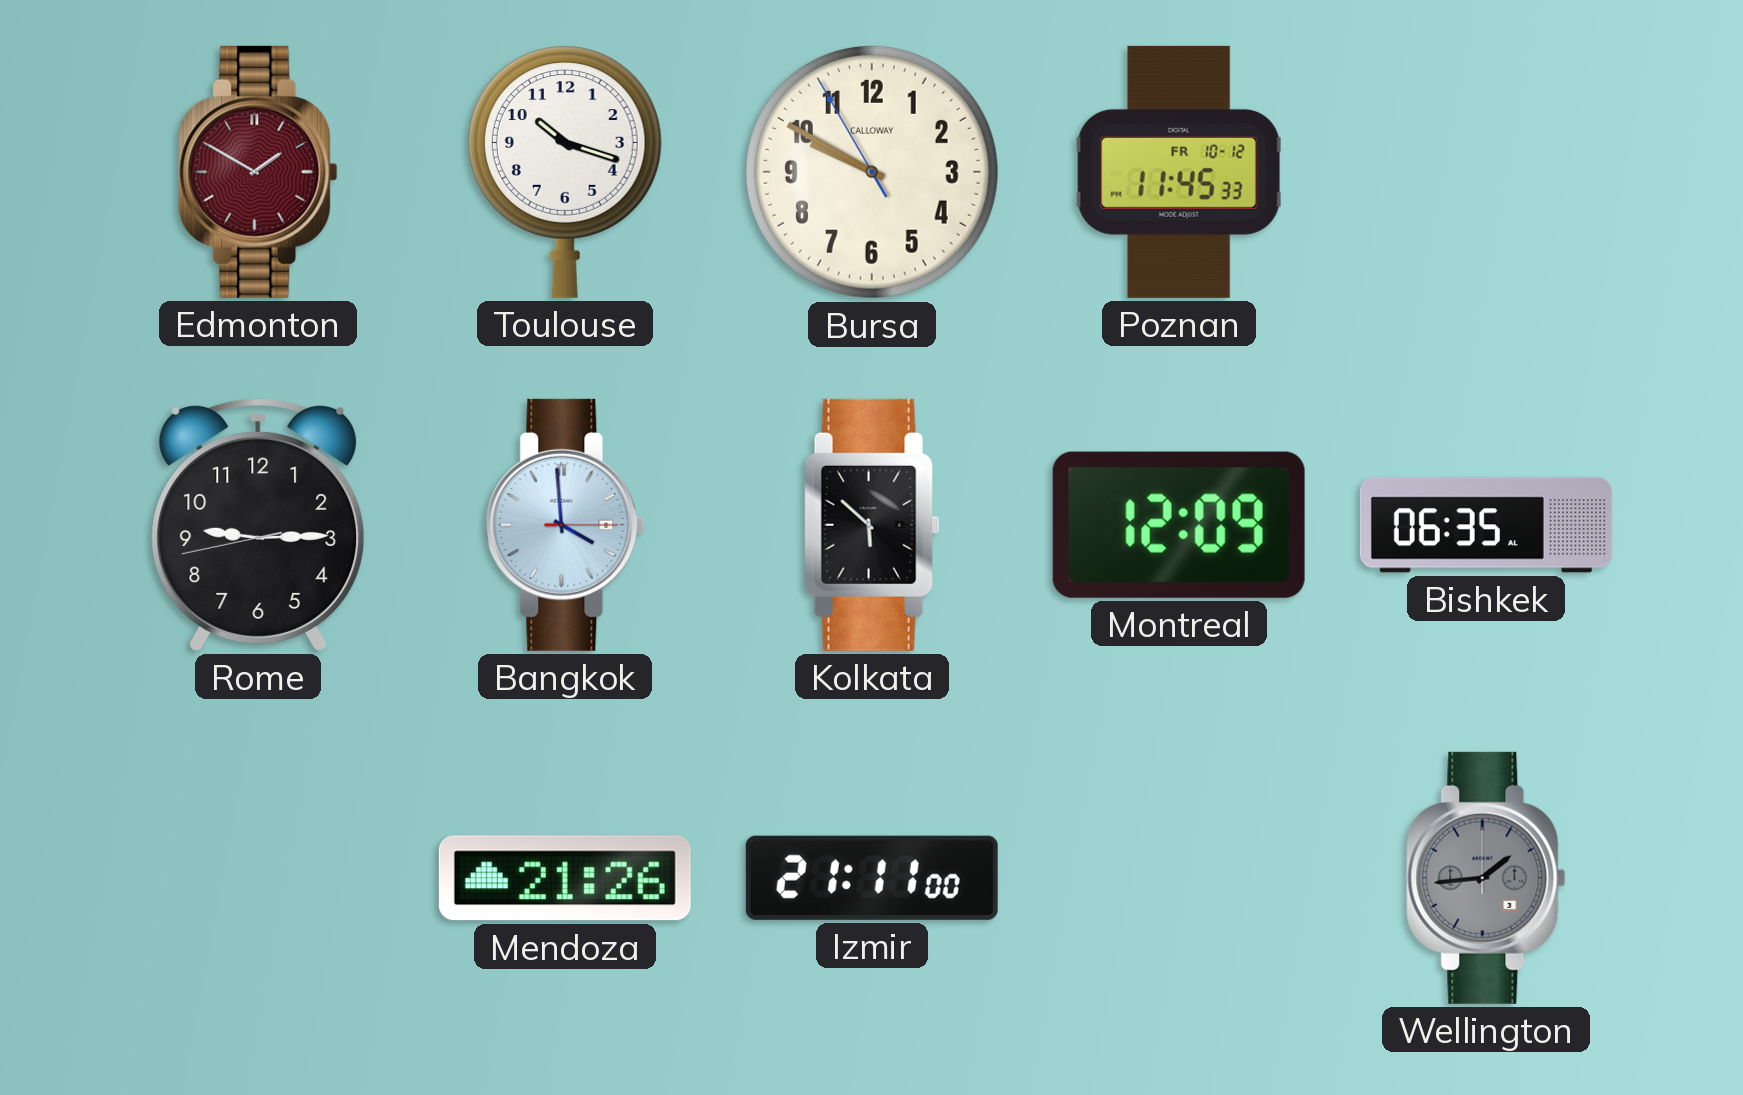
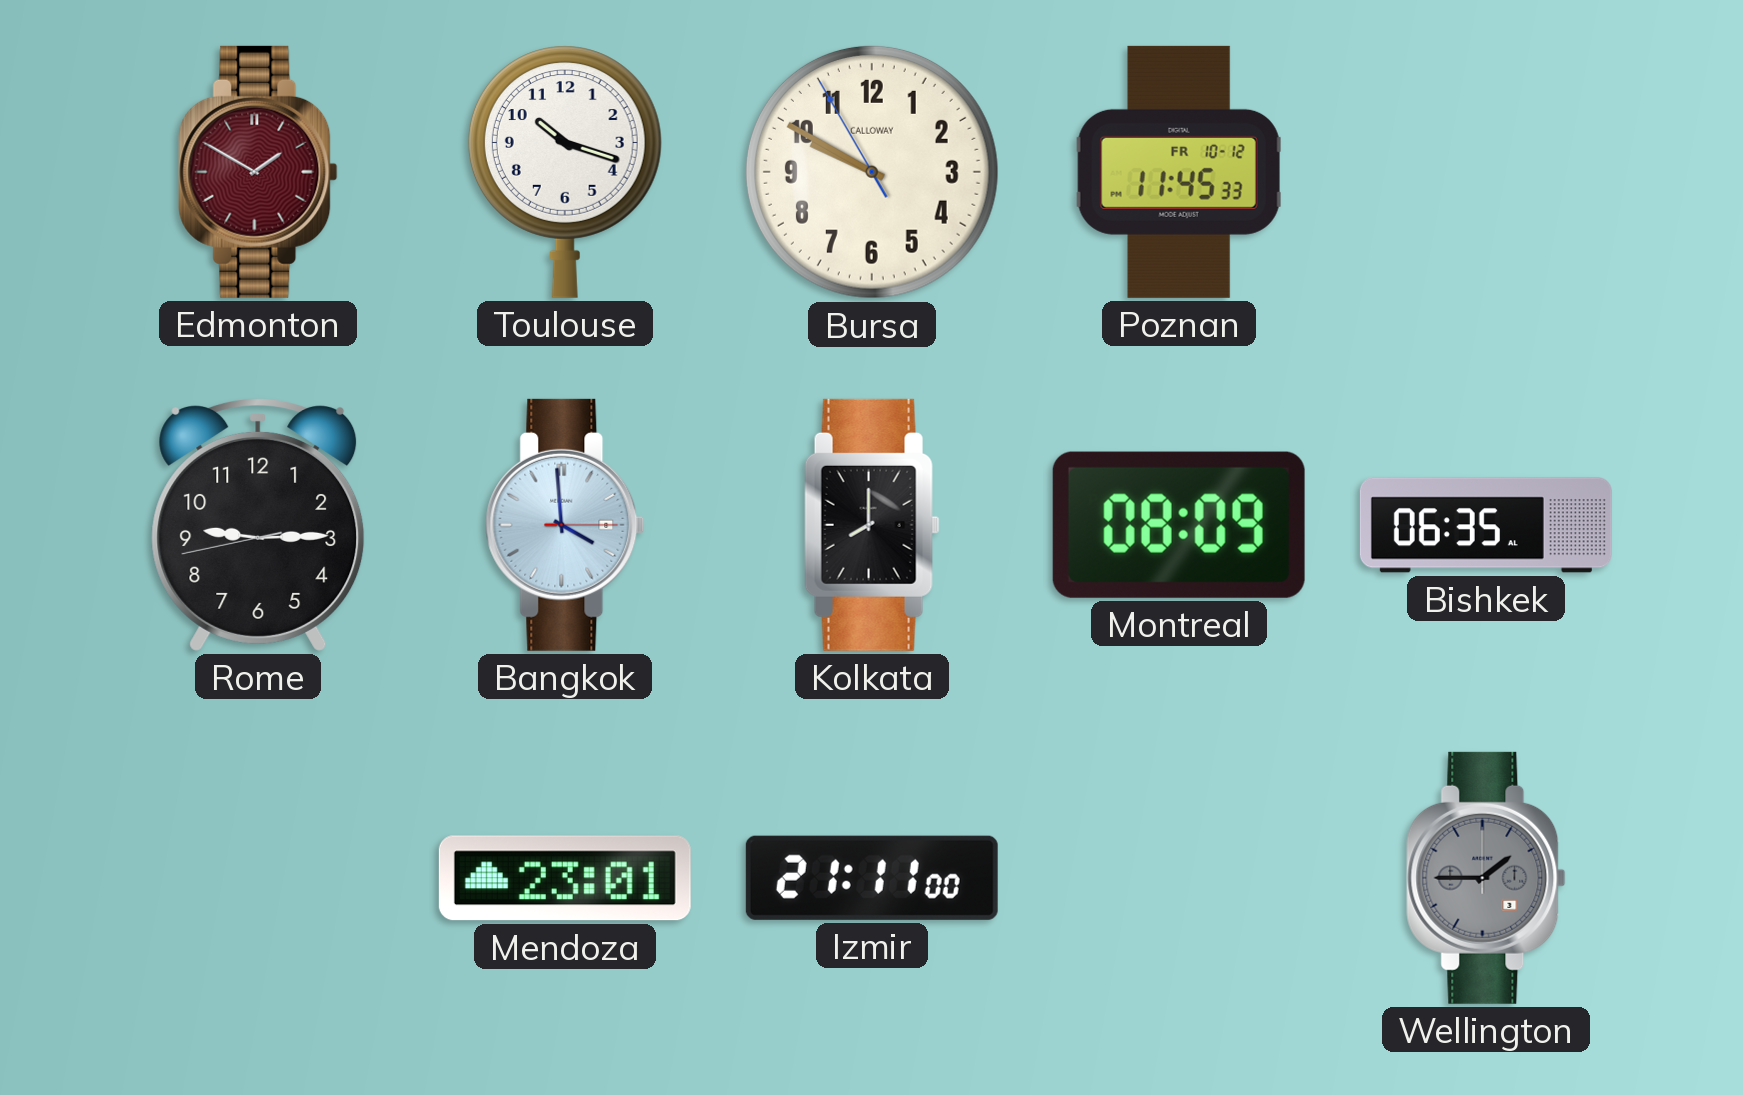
Kolkata: 5:52 -> 8:00 (872, 525)
Montreal: 12:09 -> 08:09 (1179, 525)
Mendoza: 21:26 -> 23:01 (565, 878)
Wellington: 1:44 -> 1:45 (1486, 878)
